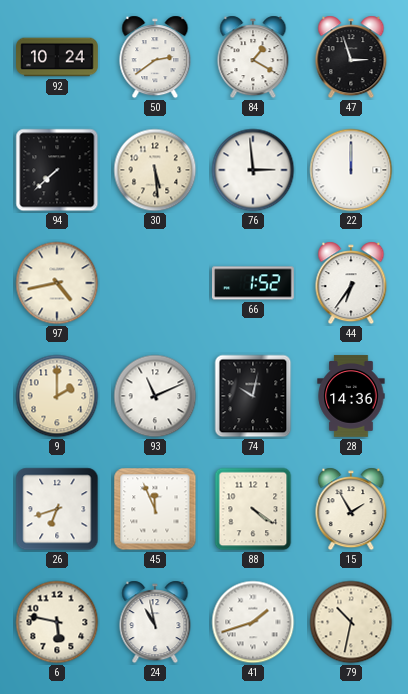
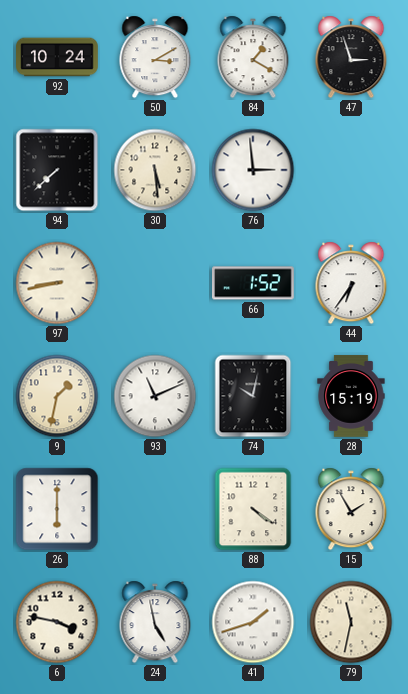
50: 2:39 -> 3:10 (155, 57)
22: 12:00 -> none (351, 170)
97: 4:43 -> 8:43 (57, 283)
9: 2:00 -> 1:32 (57, 396)
28: 14:36 -> 15:19 (351, 396)
26: 6:42 -> 6:00 (57, 509)
45: 11:56 -> none (155, 509)
6: 5:47 -> 3:47 (57, 622)
24: 10:58 -> 4:58 (155, 622)
79: 10:32 -> 11:32 (351, 622)
